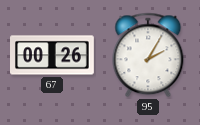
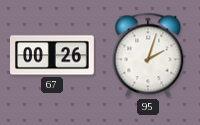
95: 2:05 -> 2:03 (148, 55)
